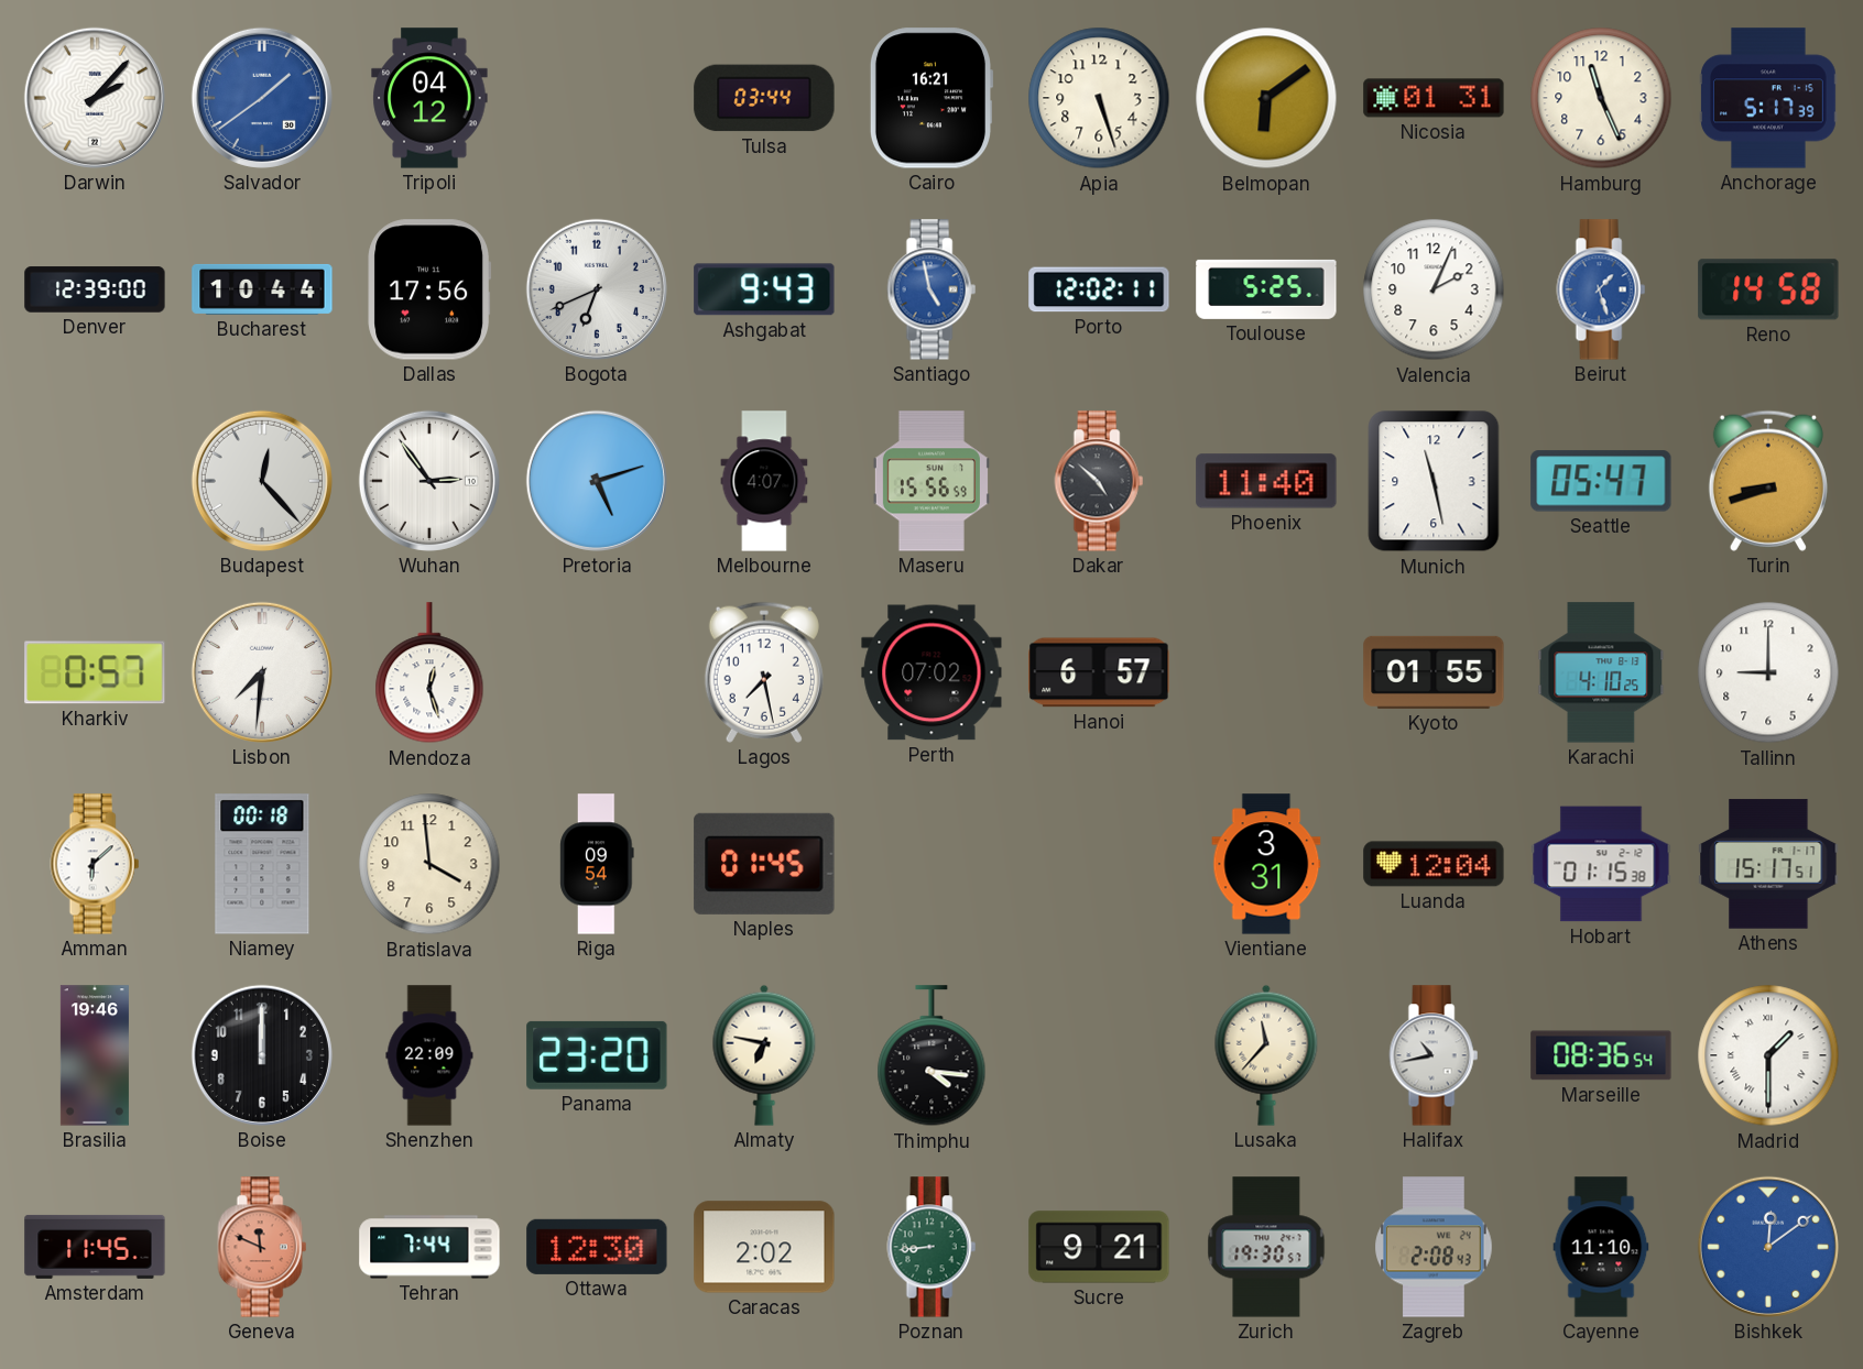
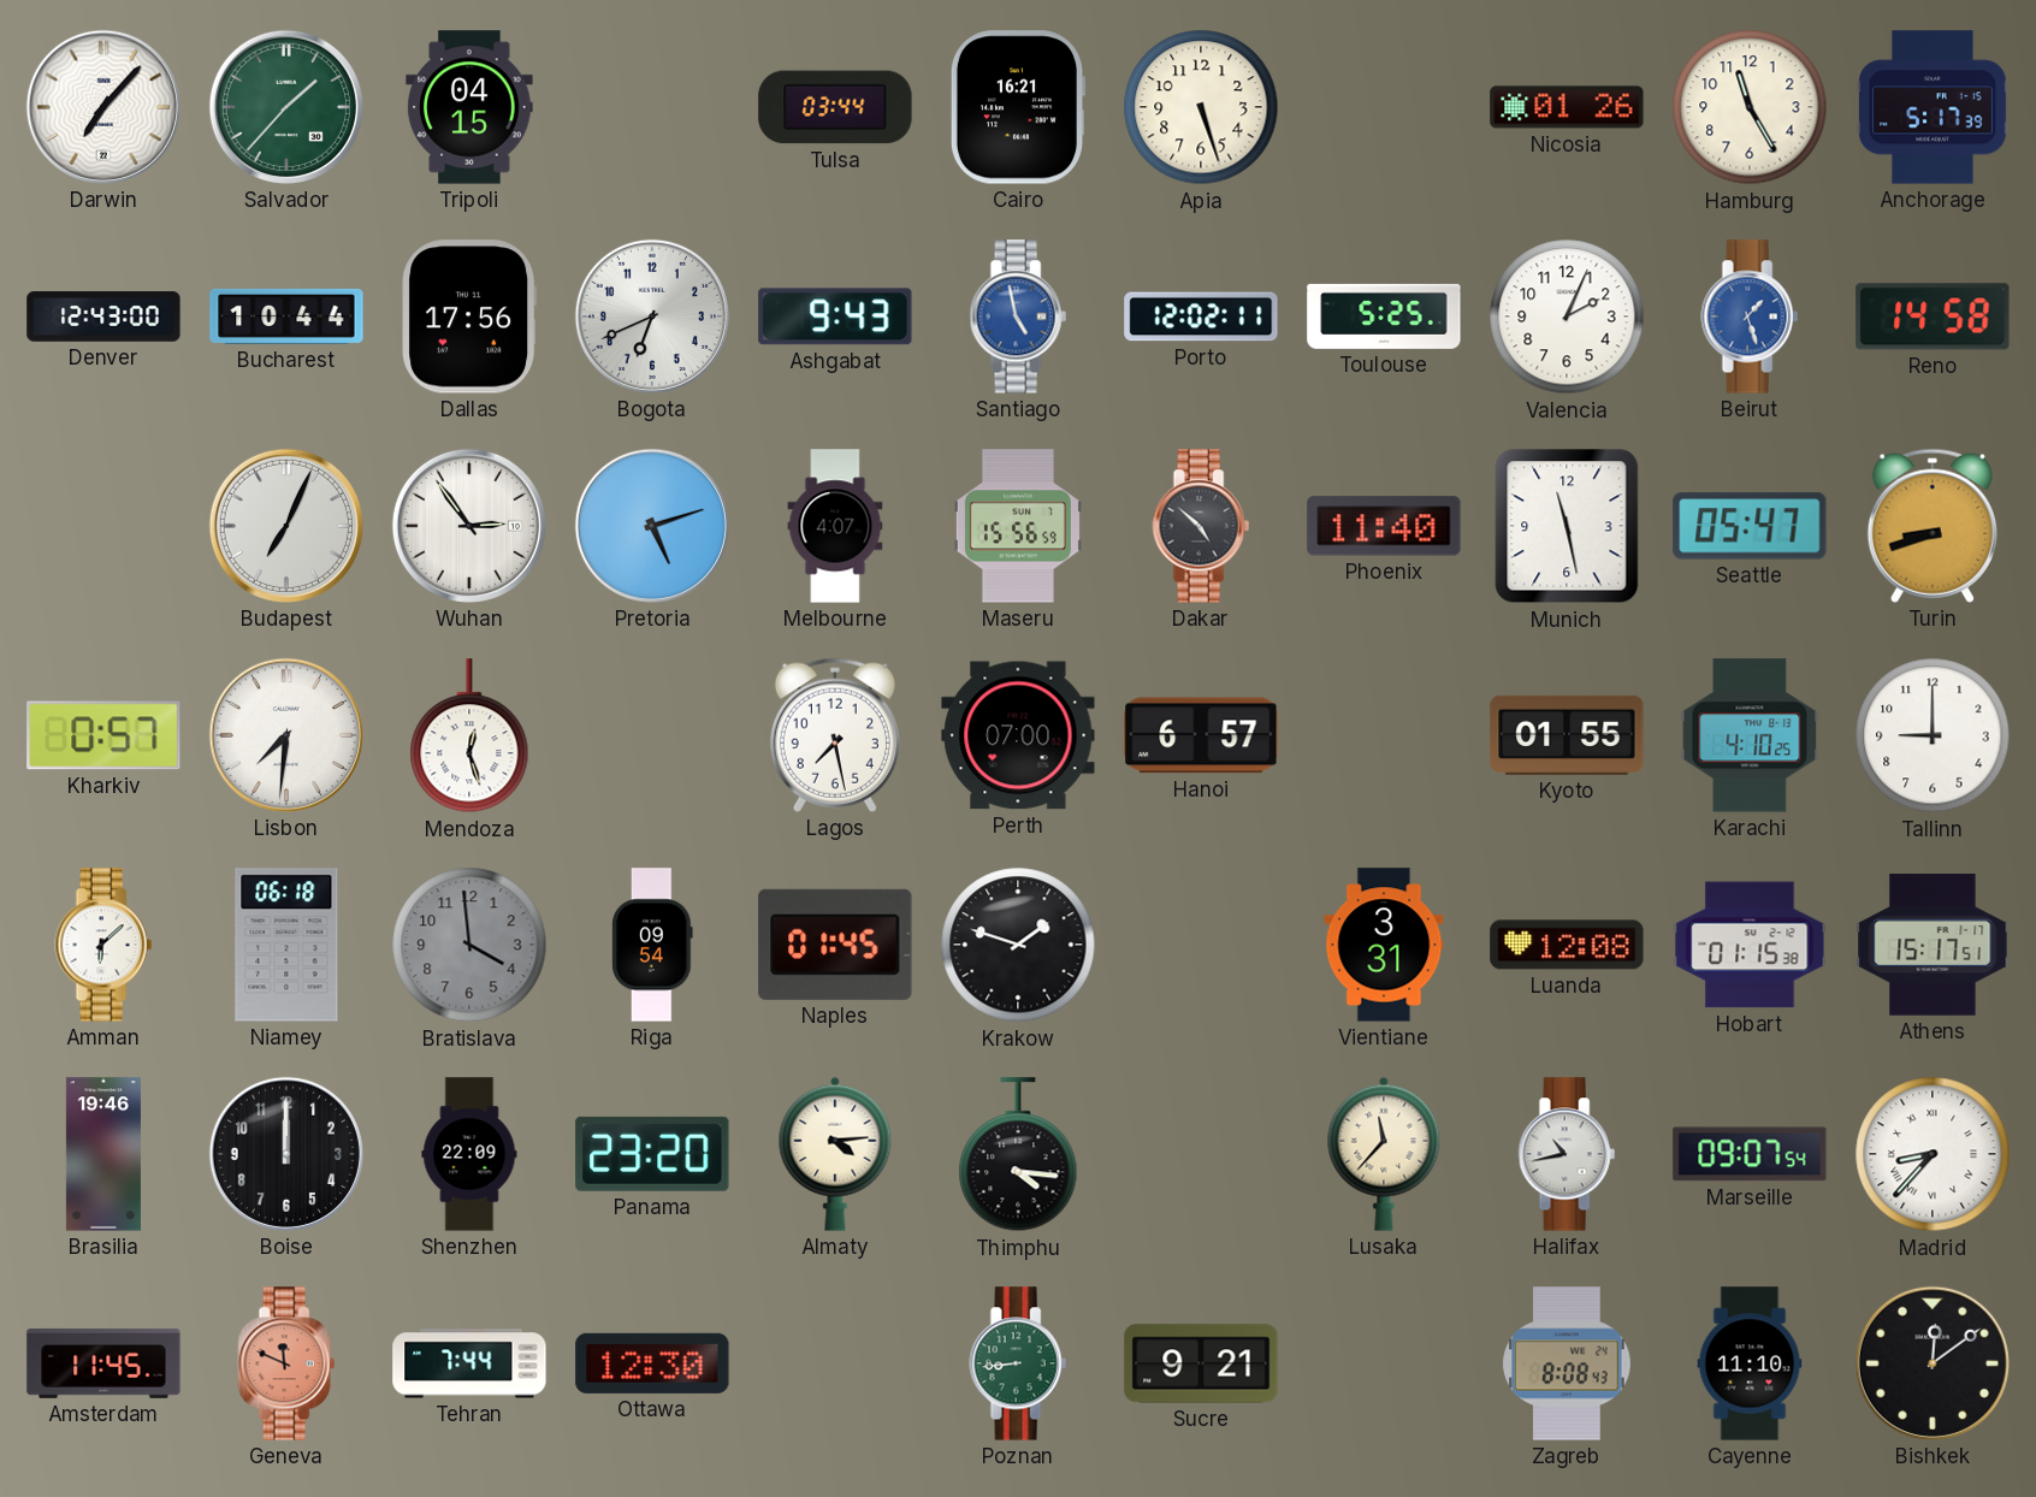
Darwin: 2:07 -> 7:07 (103, 107)
Salvador: 1:39 -> 1:37 (286, 107)
Salvador dial: blue -> green (286, 107)
Tripoli: 04:12 -> 04:15 (469, 107)
Belmopan: 6:09 -> none (1266, 98)
Nicosia: 01:31 -> 01:26 (1567, 107)
Hamburg: 11:26 -> 11:25 (1750, 107)
Denver: 12:39 -> 12:43 (103, 316)
Budapest: 12:23 -> 7:04 (286, 526)
Perth: 07:02 -> 07:00 (1018, 735)
Niamey: 00:18 -> 06:18 (286, 945)
Bratislava dial: cream -> grey (469, 945)
Krakow: none -> 1:48 (1018, 945)
Luanda: 12:04 -> 12:08 (1567, 945)
Almaty: 6:47 -> 4:14 (835, 1154)
Marseille: 08:36 -> 09:07 (1750, 1154)
Madrid: 1:30 -> 8:37 (1933, 1154)
Caracas: 2:02 -> none (764, 1247)
Zurich: 19:30 -> none (1266, 1247)
Zagreb: 2:08 -> 8:08 (1567, 1363)
Bishkek dial: blue -> black (1933, 1363)
